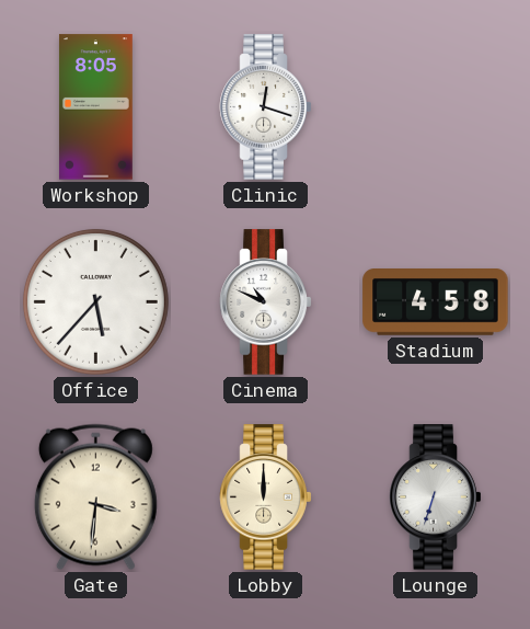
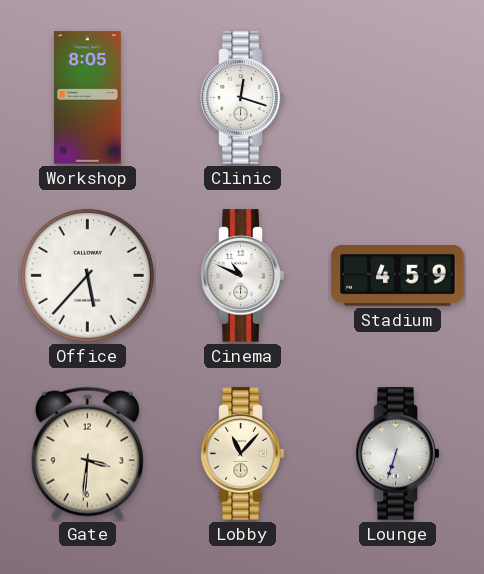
Stadium: 4:58 -> 4:59 (398, 276)
Lobby: 12:00 -> 11:07 (243, 454)
